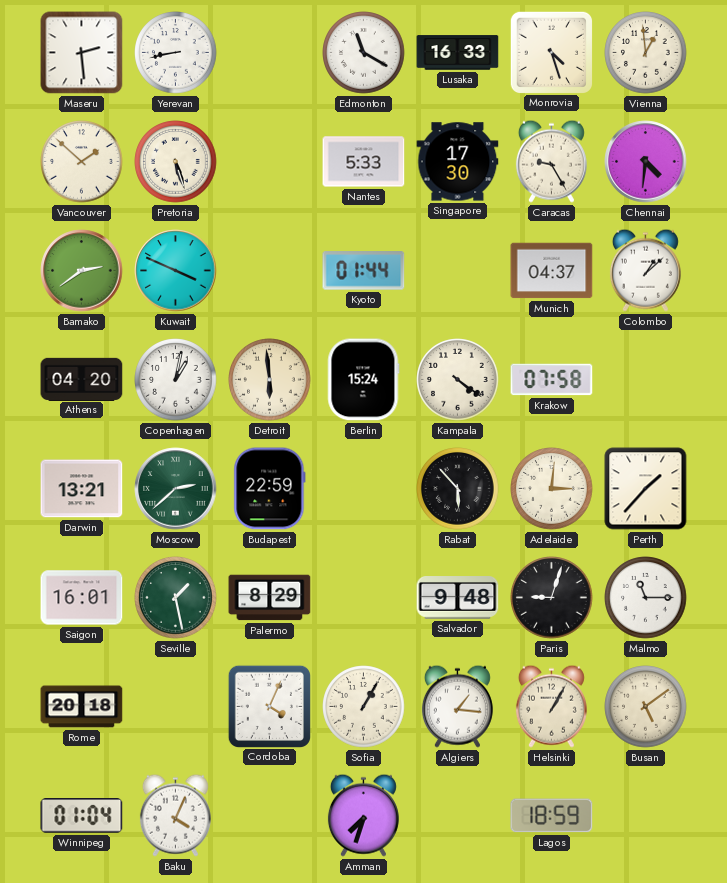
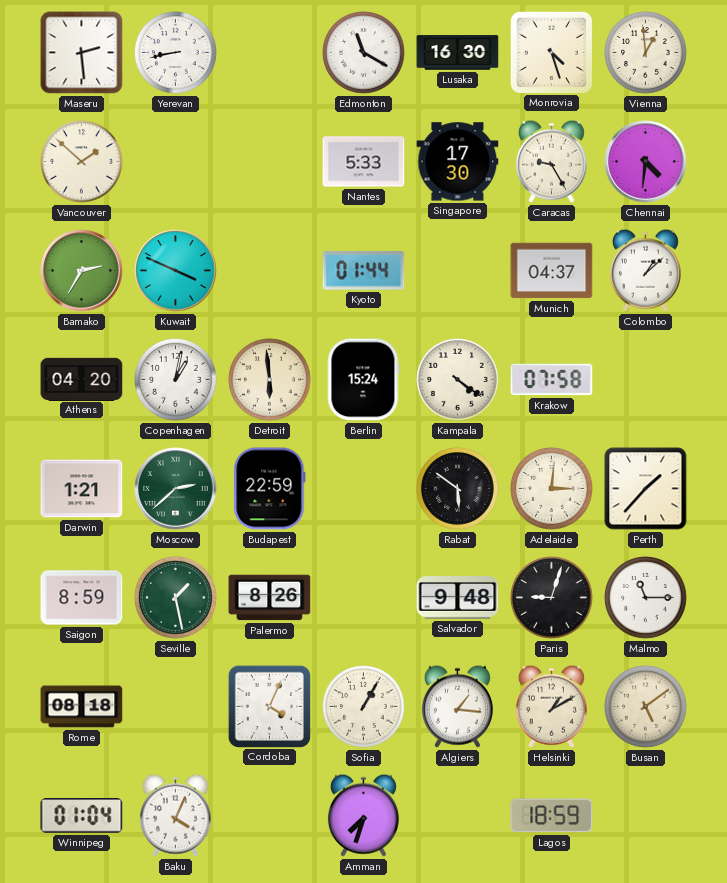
Lusaka: 16:33 -> 16:30 (458, 53)
Pretoria: 5:27 -> none (176, 162)
Bamako: 2:39 -> 2:35 (82, 271)
Darwin: 13:21 -> 1:21 (82, 489)
Rabat: 5:53 -> 5:51 (458, 489)
Saigon: 16:01 -> 8:59 (82, 598)
Palermo: 8:29 -> 8:26 (270, 598)
Rome: 20:18 -> 08:18 (82, 707)
Helsinki: 1:05 -> 1:10 (551, 706)
